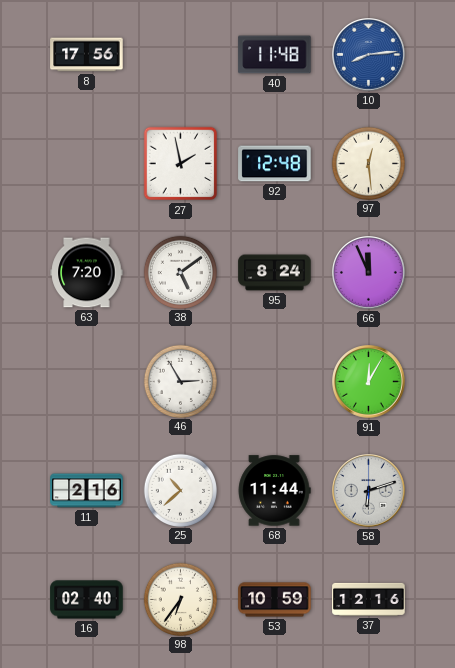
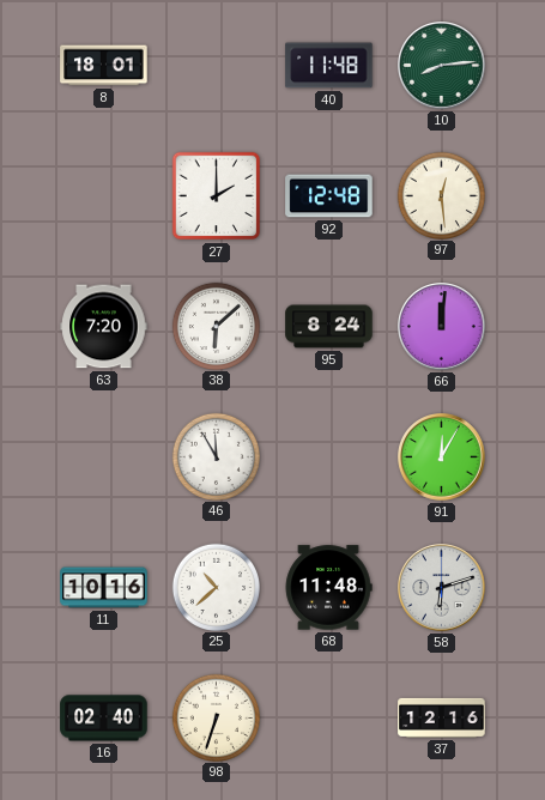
8: 17:56 -> 18:01 (104, 66)
10 dial: blue -> green (442, 66)
27: 1:58 -> 2:00 (217, 196)
38: 5:09 -> 6:08 (216, 326)
66: 11:56 -> 12:01 (442, 327)
46: 2:55 -> 11:55 (216, 456)
11: 2:16 -> 10:16 (104, 588)
68: 11:44 -> 11:48 (328, 588)
98: 6:36 -> 6:33 (216, 717)
53: 10:59 -> none (275, 600)
